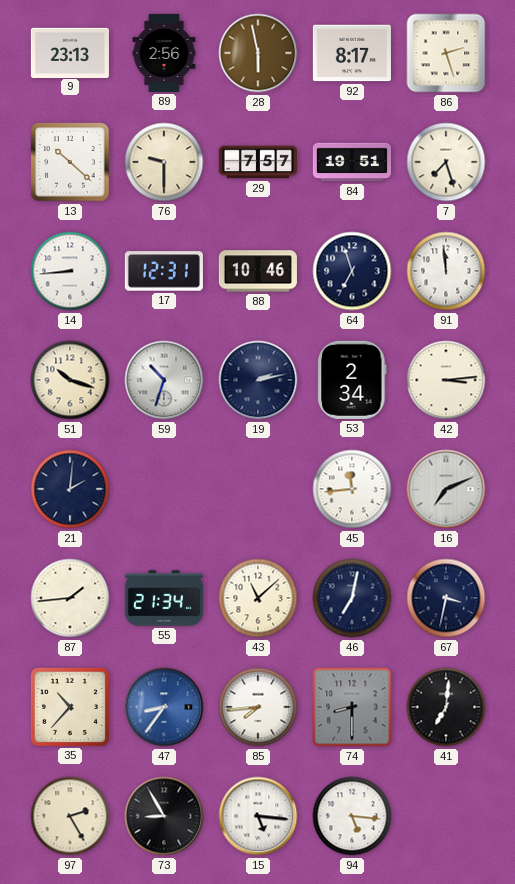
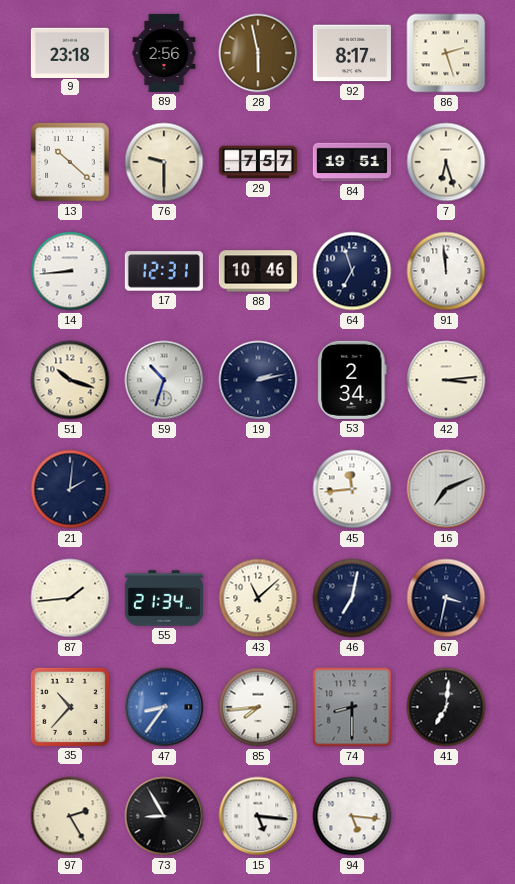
9: 23:13 -> 23:18 (70, 52)
7: 7:27 -> 6:27 (446, 162)
